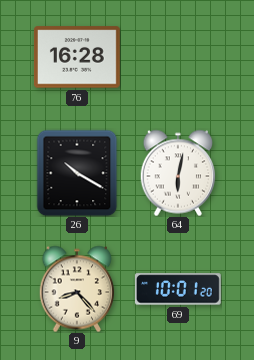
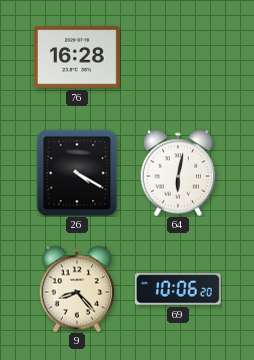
26: 10:20 -> 4:20 (77, 173)
69: 10:01 -> 10:06 (178, 289)
